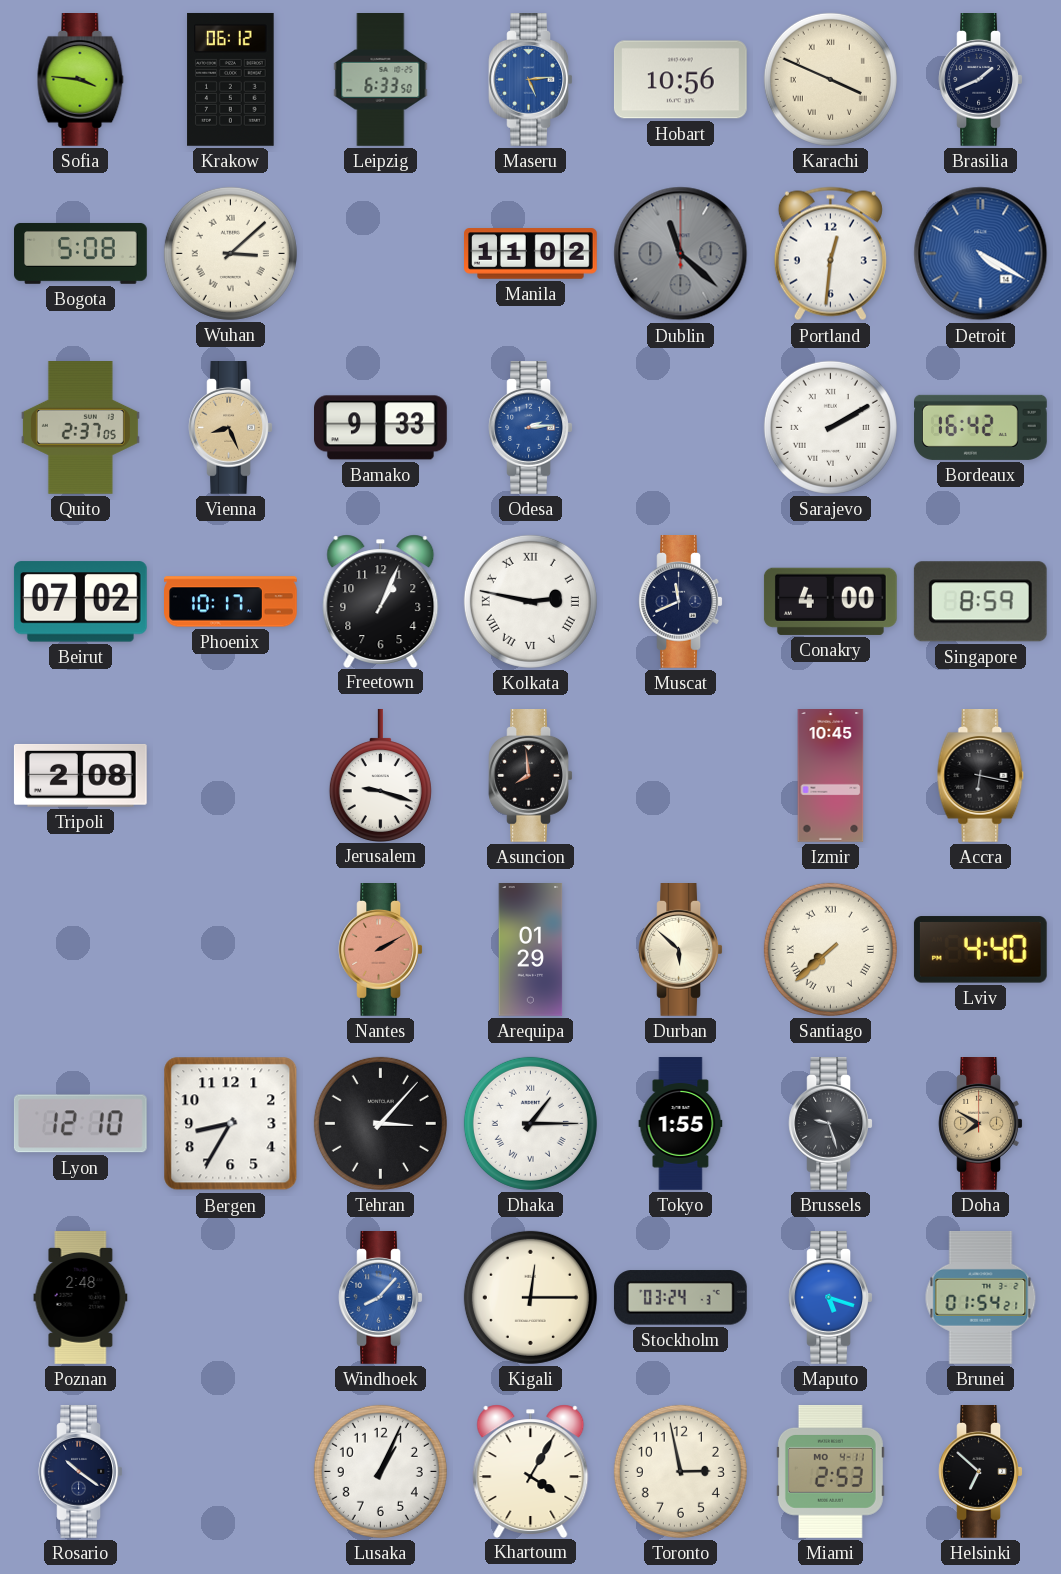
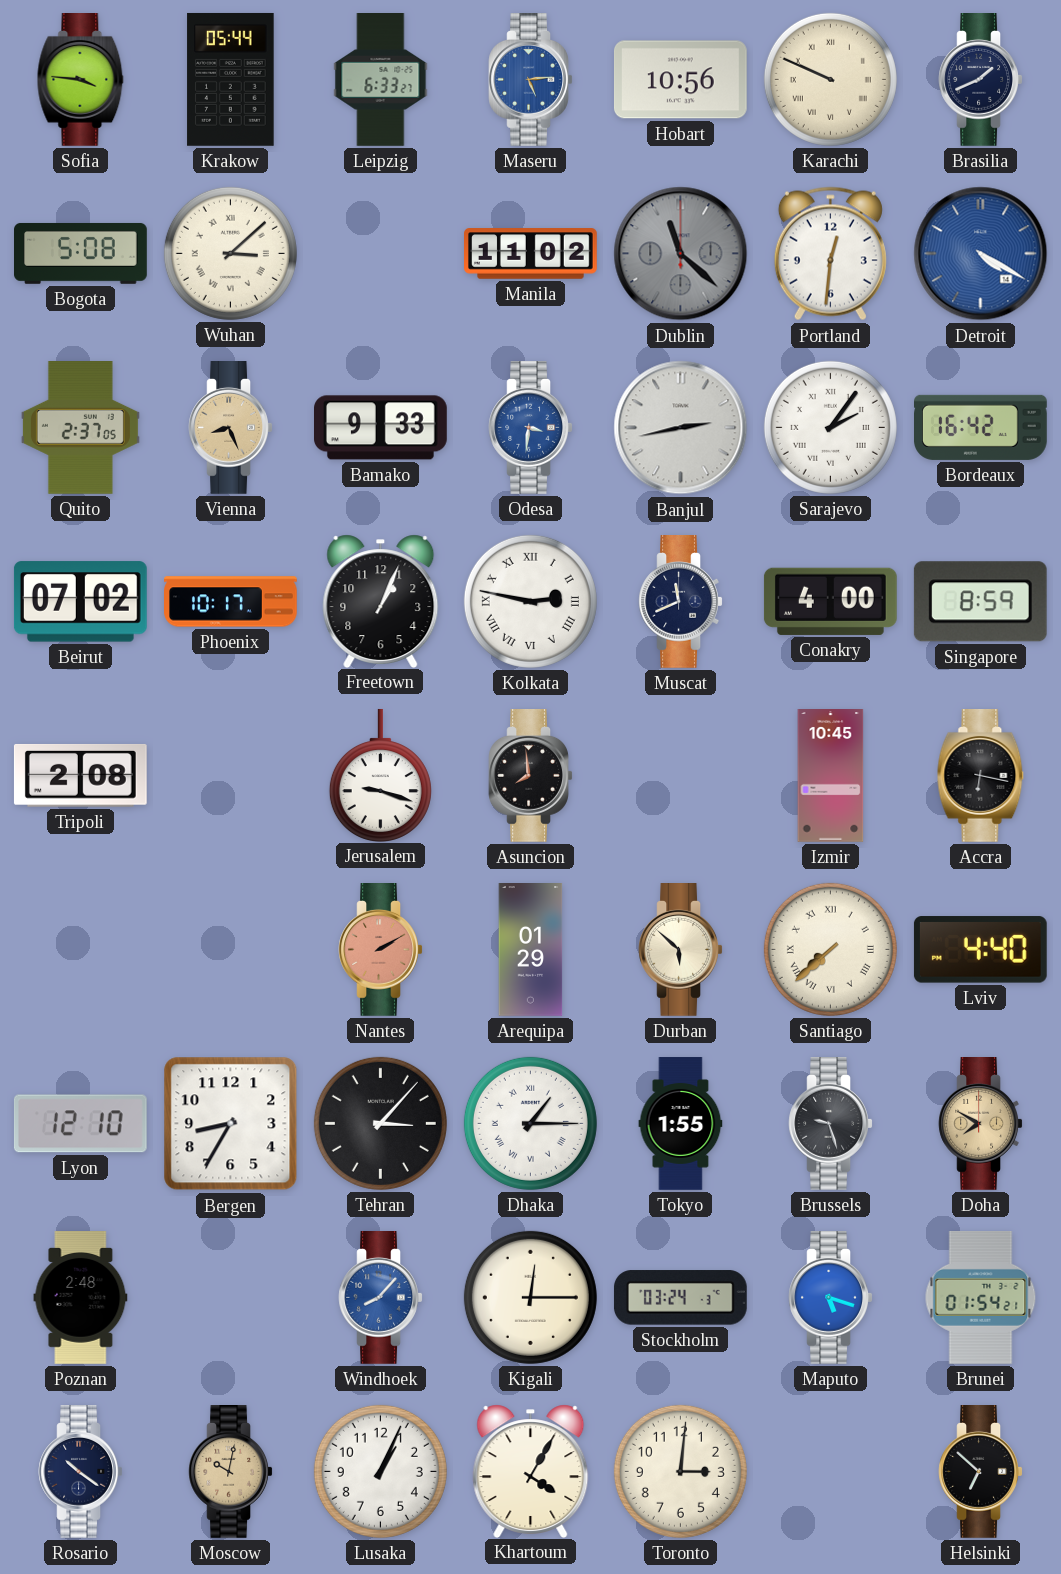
Krakow: 06:12 -> 05:44 (231, 80)
Leipzig: 6:33:50 -> 6:33:27 (381, 80)
Karachi: 3:49 -> 9:49 (830, 79)
Odesa: 2:14 -> 3:31 (531, 428)
Banjul: none -> 2:43 (681, 428)
Sarajevo: 2:10 -> 2:06 (830, 427)
Moscow: none -> 10:02 (231, 1472)
Toronto: 2:58 -> 3:01 (680, 1471)
Miami: 2:53 -> none (830, 1472)
